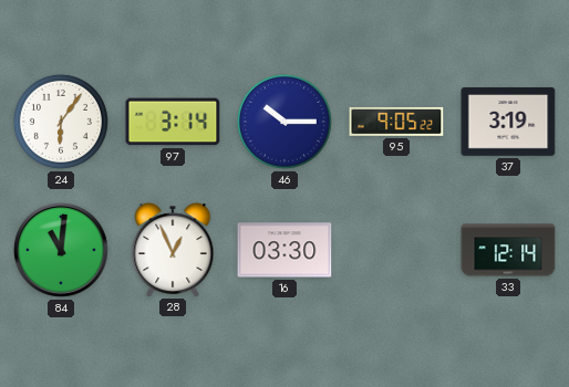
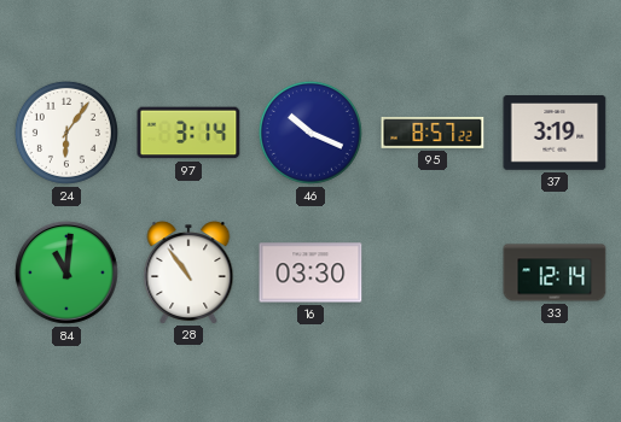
46: 10:15 -> 10:19 (310, 133)
95: 9:05 -> 8:57 (433, 133)
28: 12:56 -> 10:54 (188, 272)
